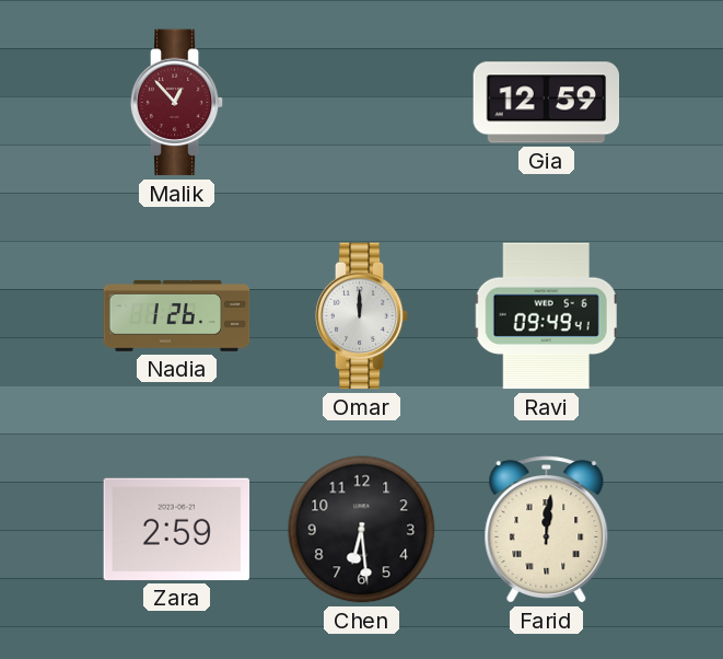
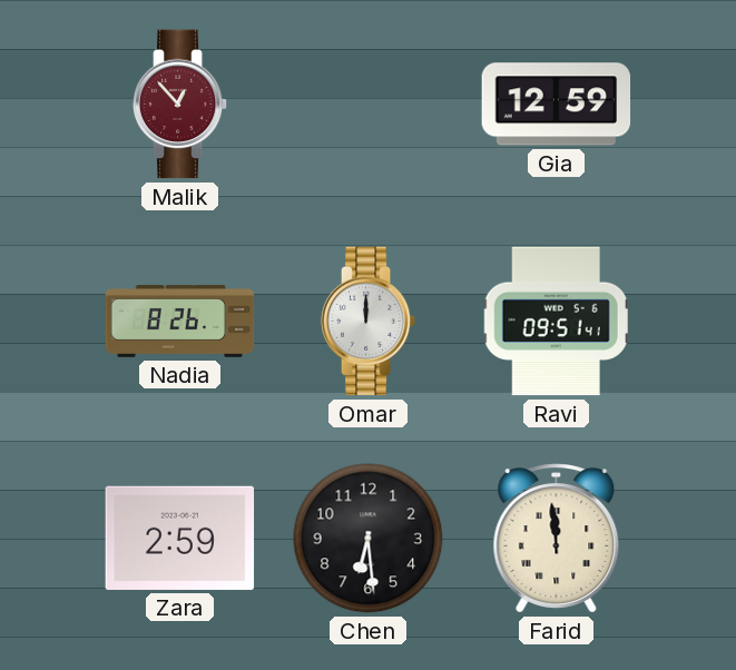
Nadia: 1:26 -> 8:26 (180, 321)
Ravi: 09:49 -> 09:51 (557, 322)
Farid: 12:01 -> 11:59 (557, 539)
